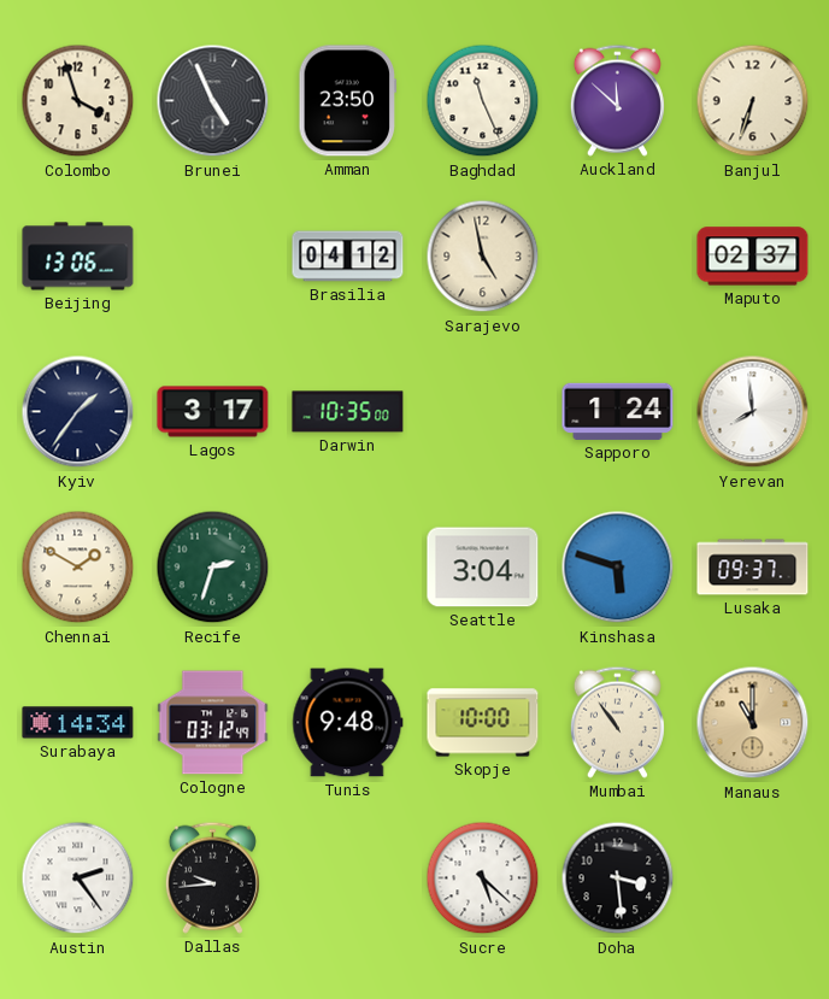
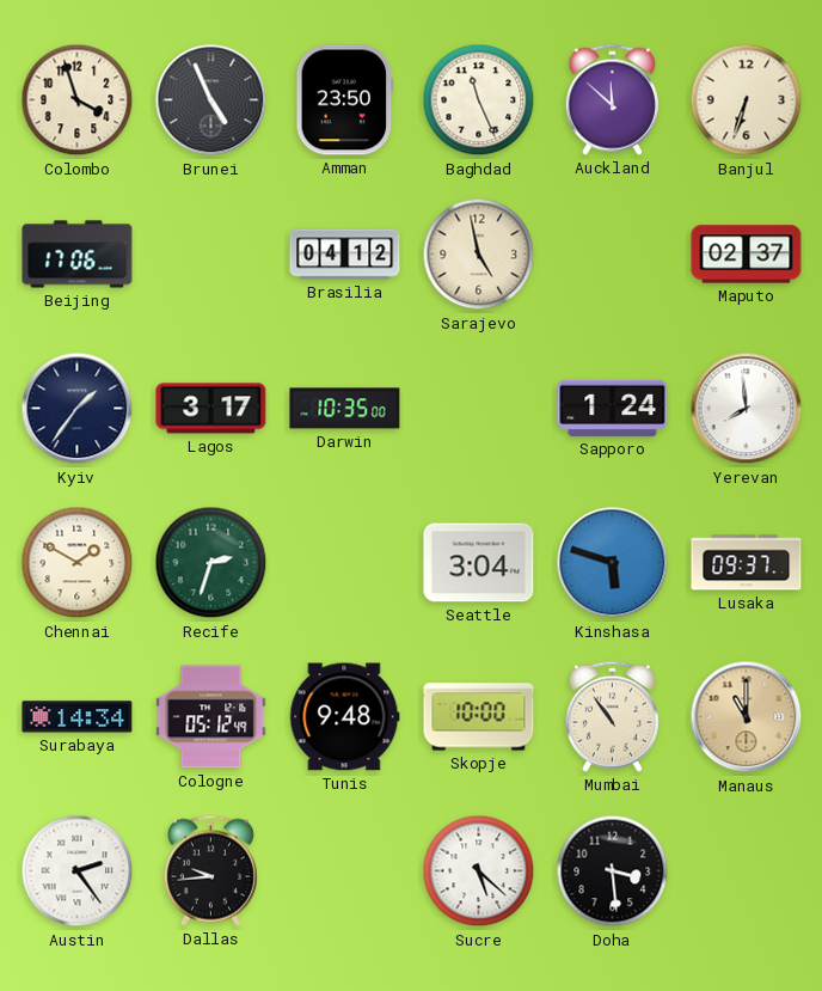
Beijing: 13:06 -> 17:06 (78, 255)
Cologne: 03:12 -> 05:12 (211, 717)
